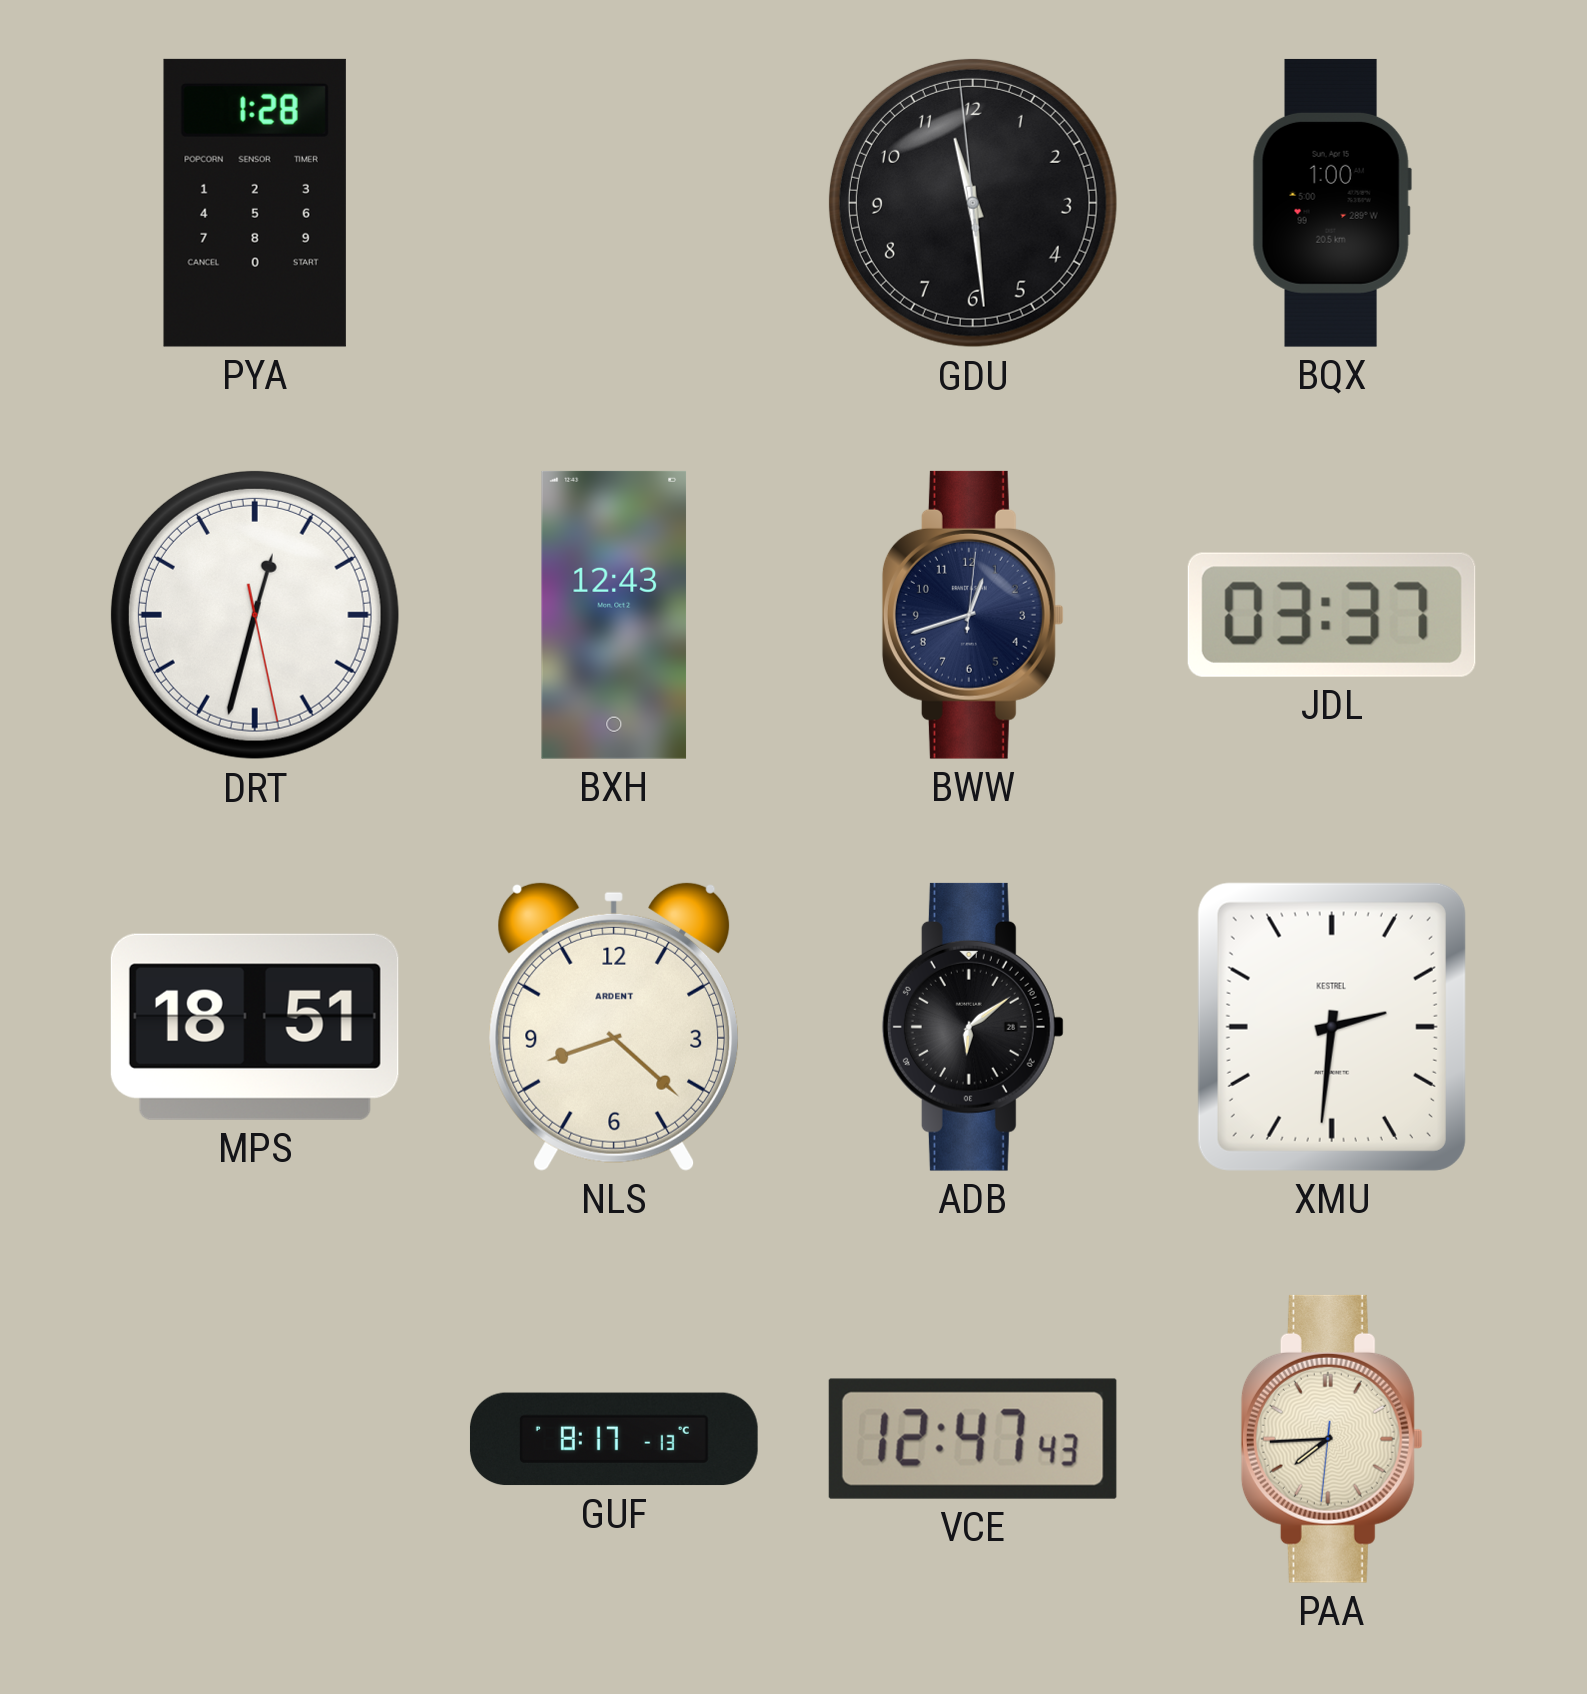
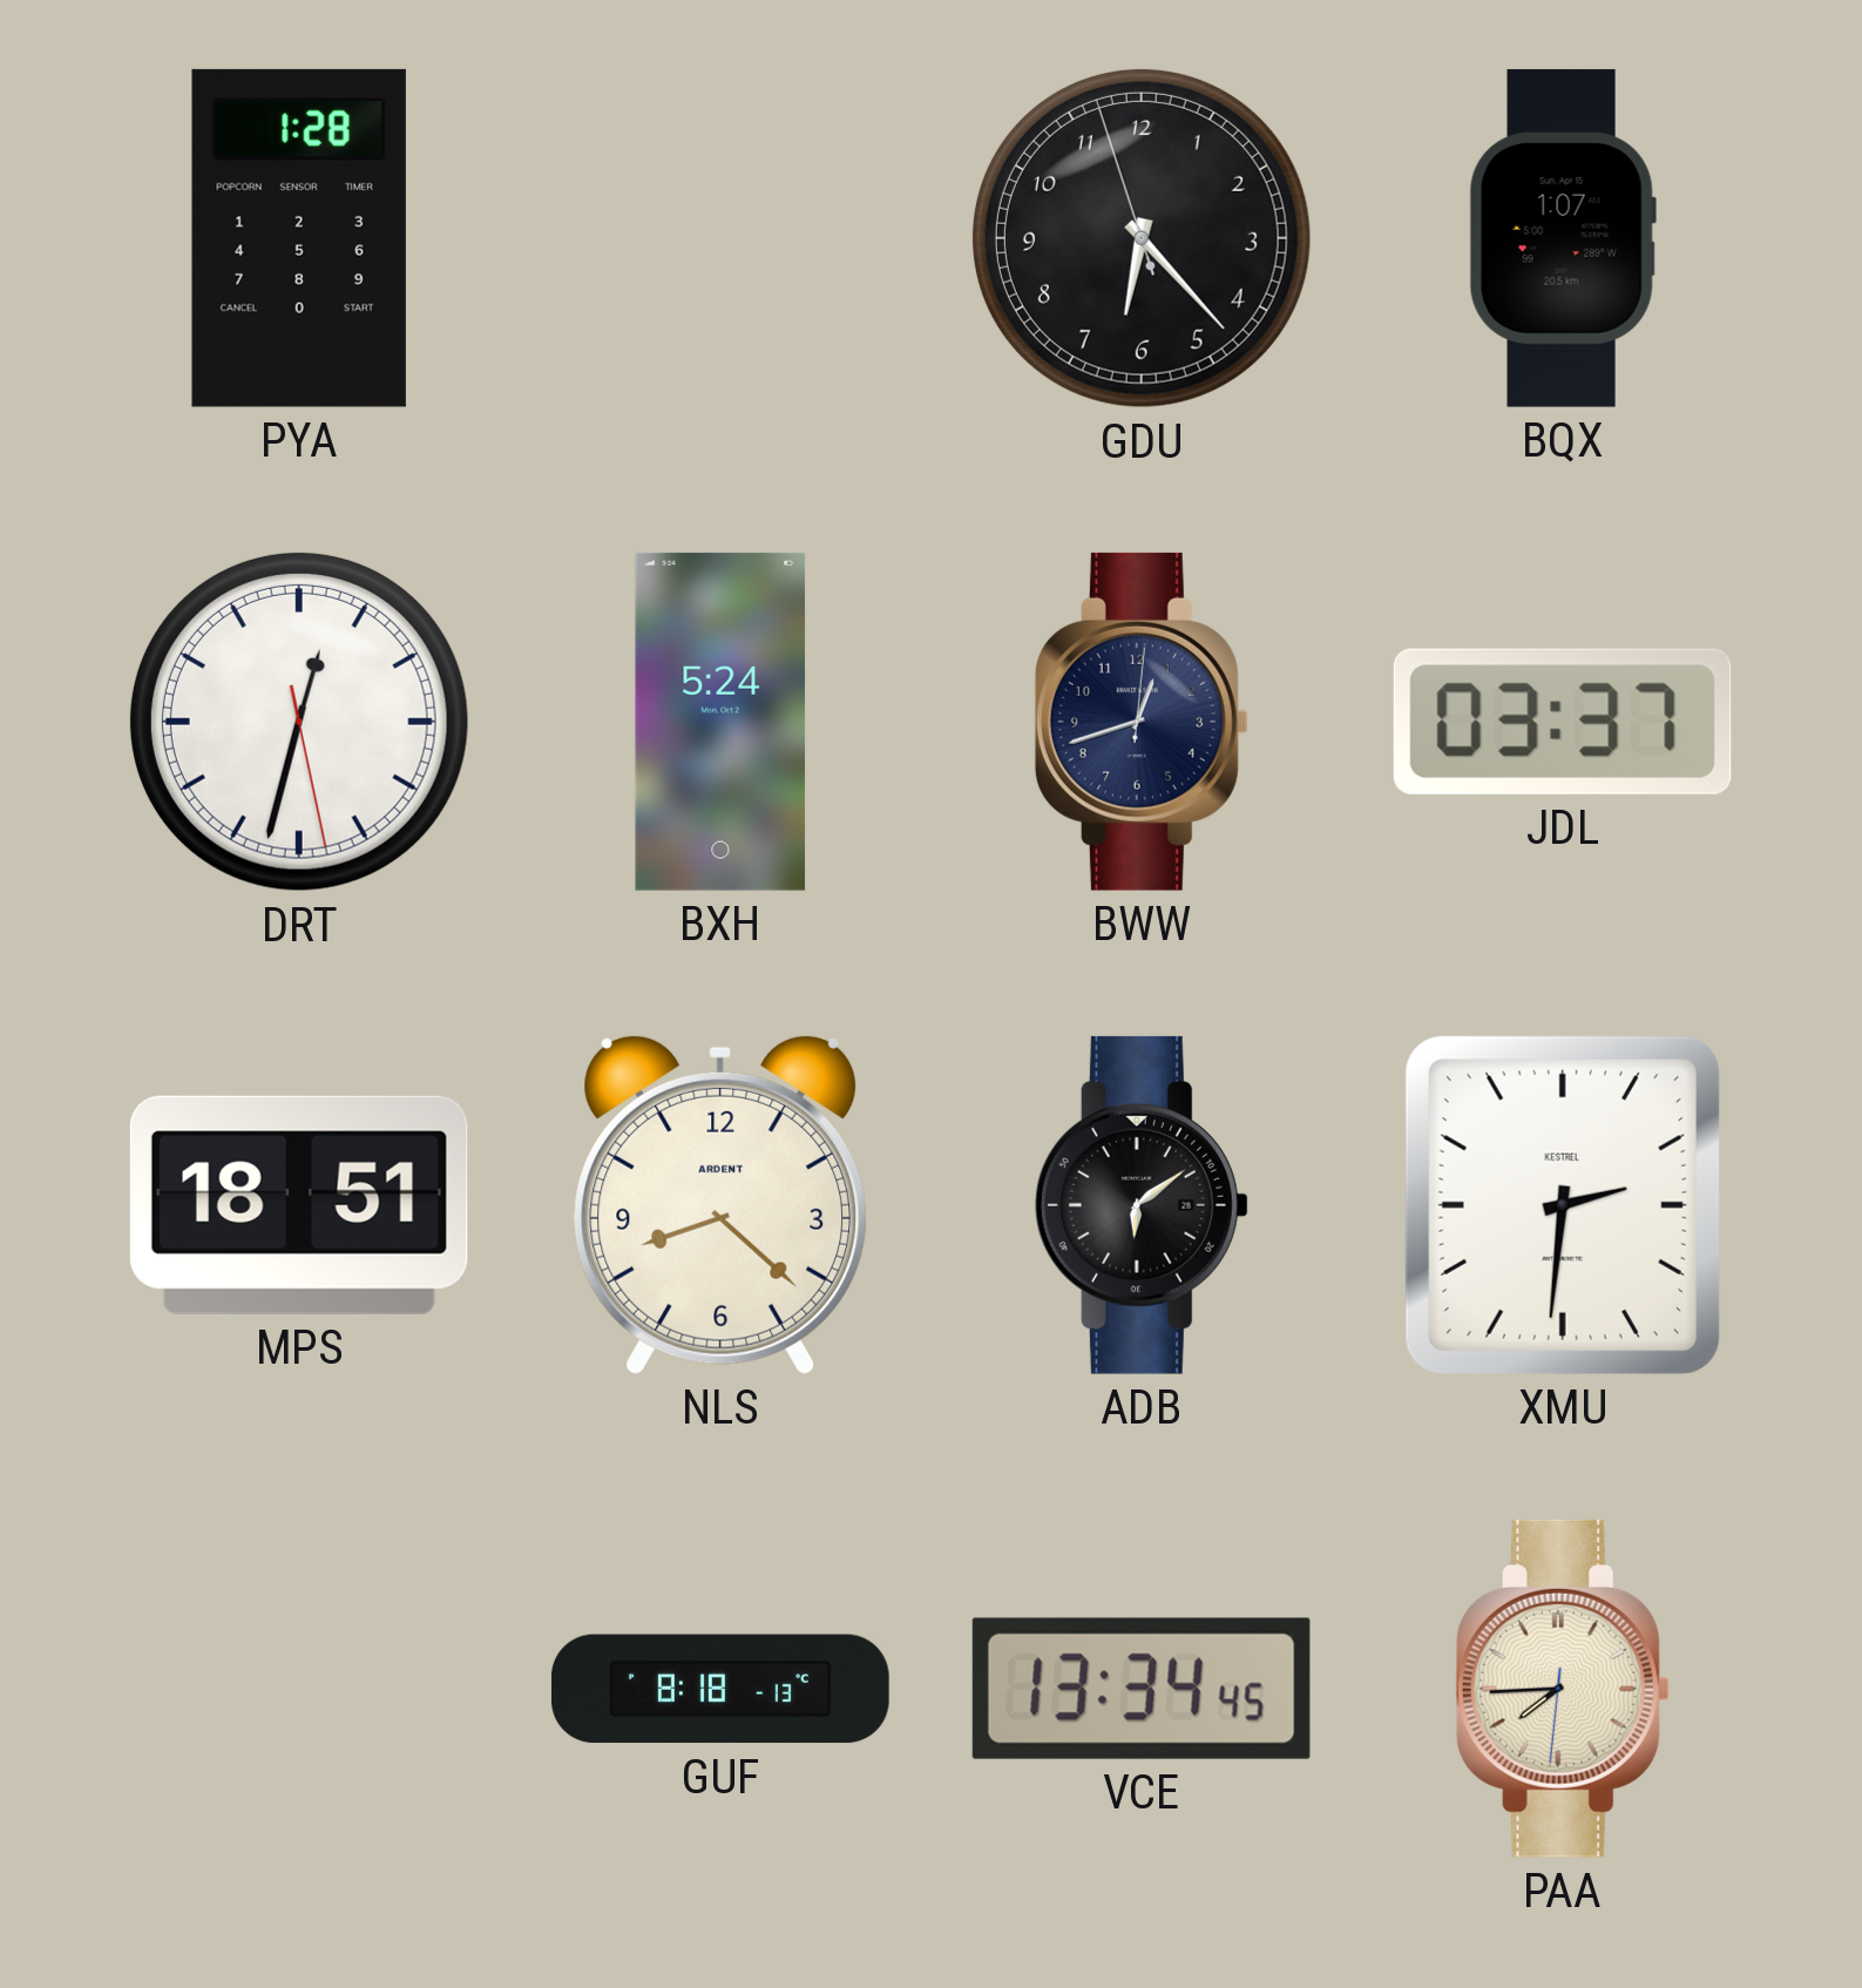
GDU: 11:28 -> 6:22 (1142, 238)
BQX: 1:00 -> 1:07 (1563, 238)
BXH: 12:43 -> 5:24 (720, 722)
GUF: 8:17 -> 8:18 (720, 1689)
VCE: 12:47 -> 13:34 (1142, 1689)
